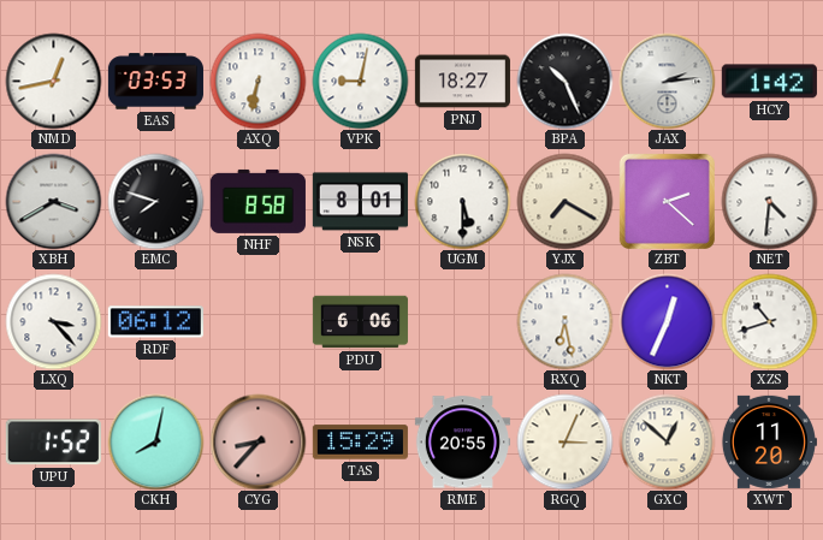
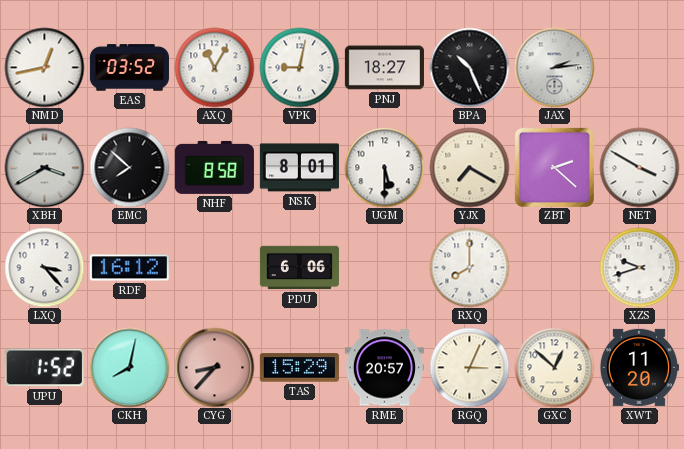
EAS: 03:53 -> 03:52 (129, 68)
AXQ: 6:32 -> 11:05 (214, 67)
HCY: 1:42 -> none (769, 82)
EMC: 7:48 -> 7:52 (129, 167)
NET: 4:31 -> 3:50 (639, 167)
RDF: 06:12 -> 16:12 (129, 268)
RXQ: 6:28 -> 8:00 (469, 267)
NKT: 12:34 -> none (667, 321)
XZS: 10:42 -> 9:42 (639, 267)
RME: 20:55 -> 20:57 (384, 368)
